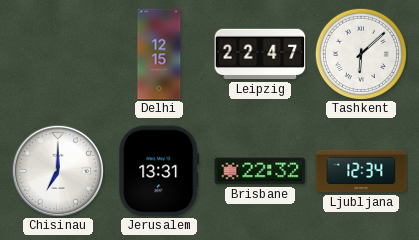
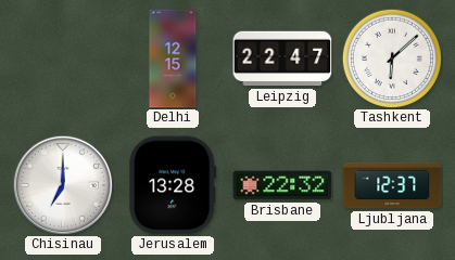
Jerusalem: 13:31 -> 13:28 (173, 185)
Ljubljana: 12:34 -> 12:37 (392, 185)
